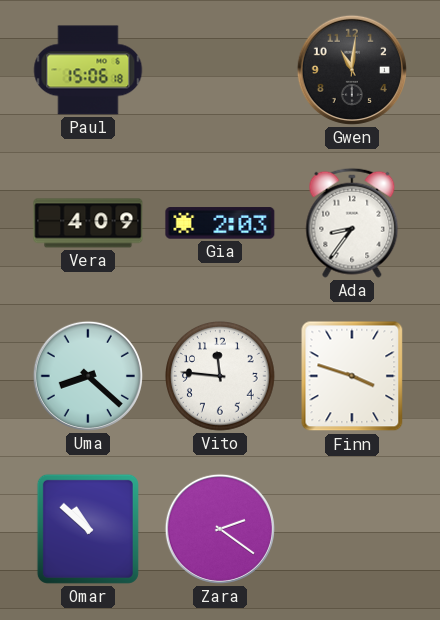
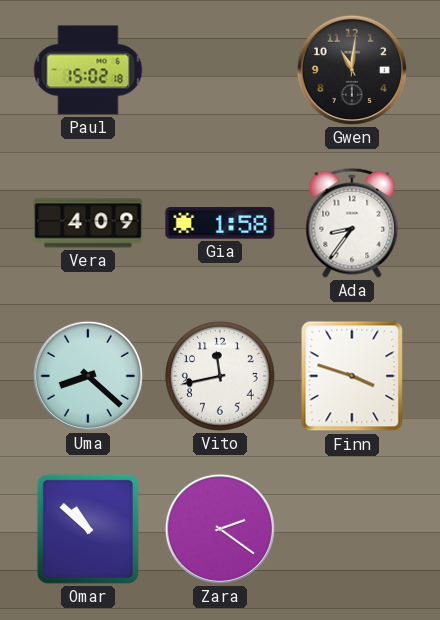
Paul: 15:06 -> 15:02 (88, 70)
Gia: 2:03 -> 1:58 (220, 223)
Vito: 11:46 -> 11:43 (220, 376)
